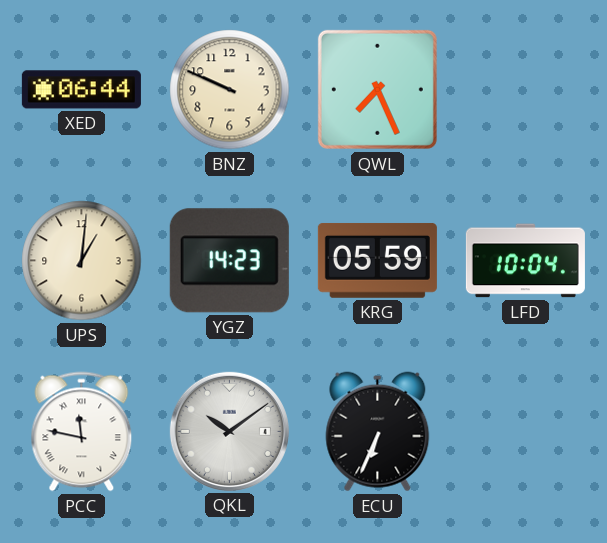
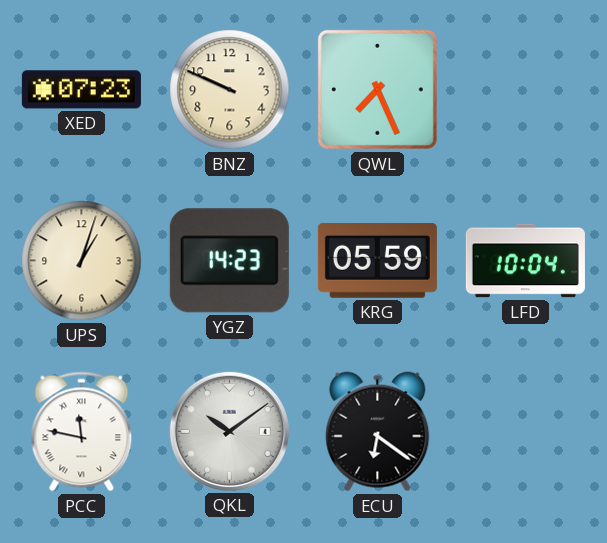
XED: 06:44 -> 07:23 (81, 90)
UPS: 1:01 -> 1:03 (82, 261)
ECU: 6:34 -> 6:21 (378, 432)
